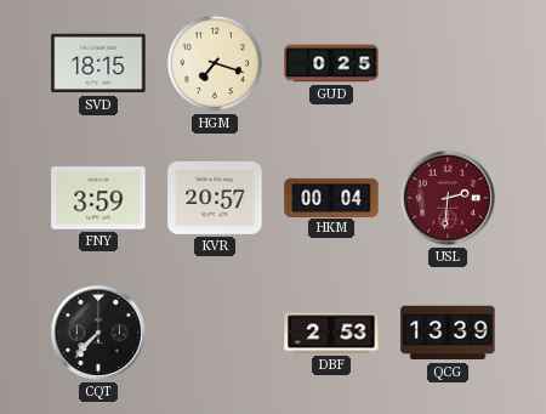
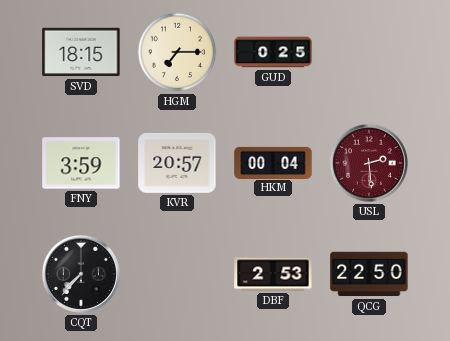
HGM: 7:18 -> 7:15 (177, 52)
USL: 2:31 -> 2:29 (369, 163)
QCG: 13:39 -> 22:50 (369, 274)
